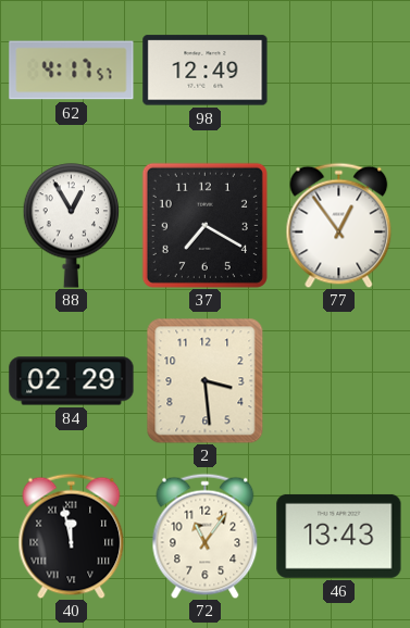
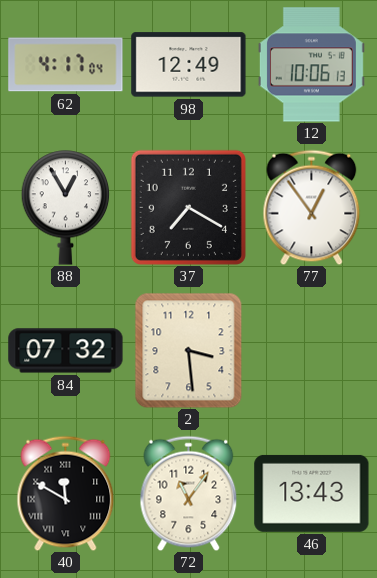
62: 4:17:57 -> 4:17:04 (66, 65)
12: none -> 10:06 (311, 65)
84: 02:29 -> 07:32 (66, 351)
40: 11:58 -> 11:50 (66, 493)
